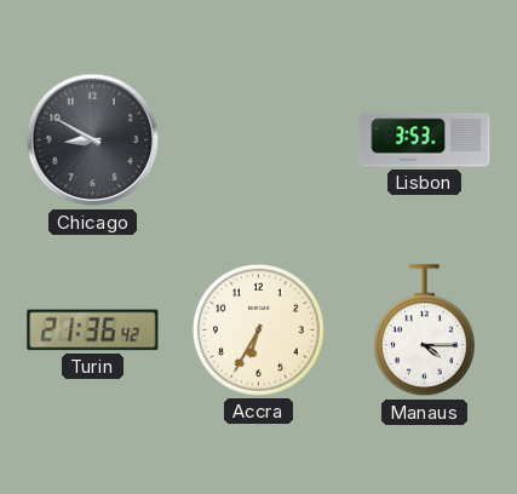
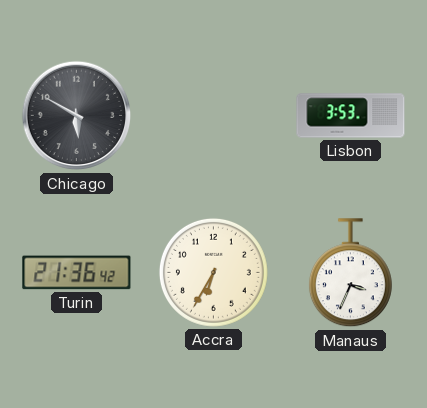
Chicago: 8:50 -> 5:50 (77, 116)
Manaus: 4:15 -> 3:34 (350, 273)
